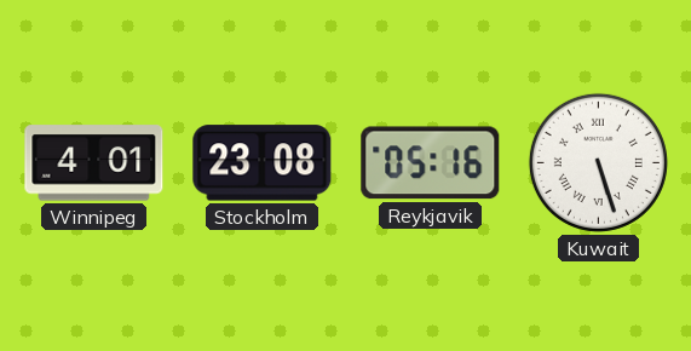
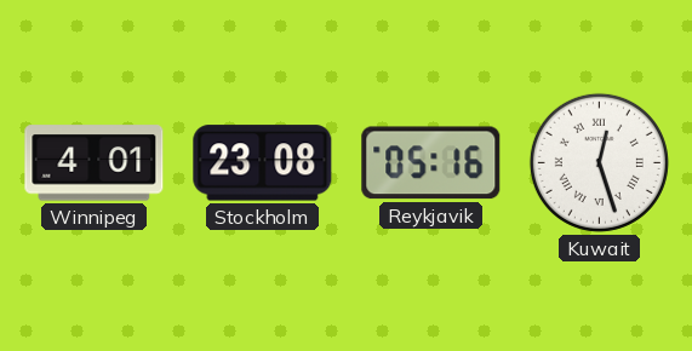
Kuwait: 5:27 -> 12:27 (599, 162)
